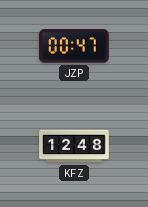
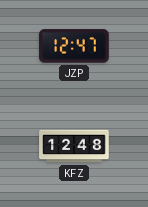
JZP: 00:47 -> 12:47 (74, 46)
